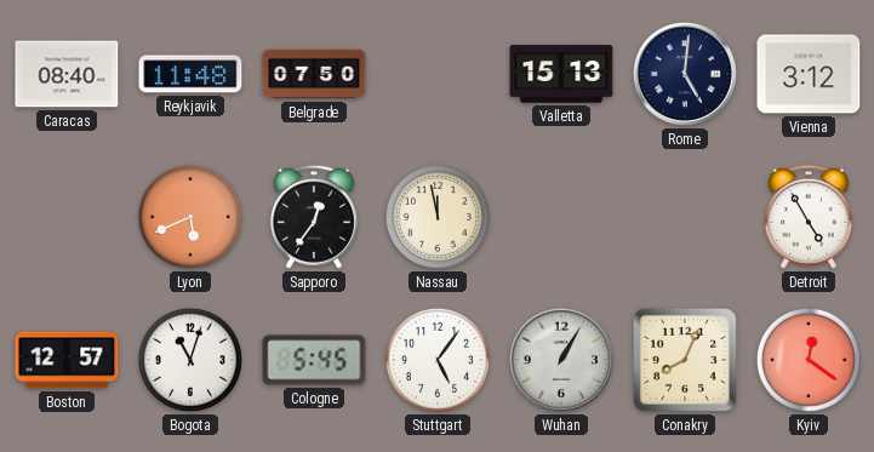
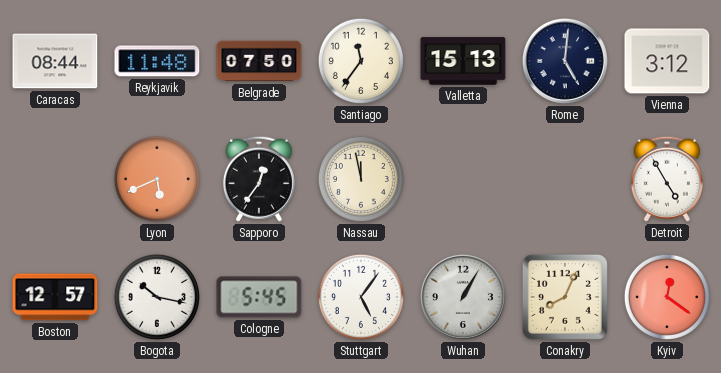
Caracas: 08:40 -> 08:44 (55, 61)
Santiago: none -> 11:36 (361, 61)
Bogota: 11:03 -> 10:17 (157, 297)
